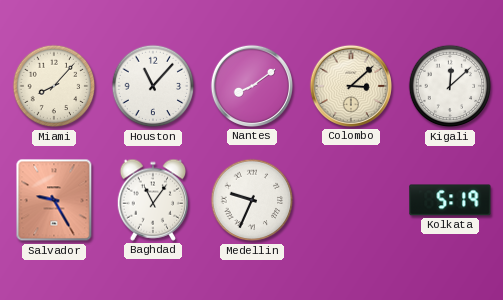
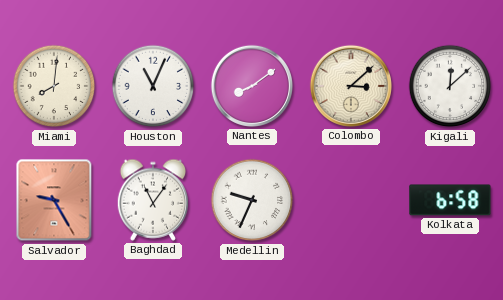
Miami: 8:07 -> 8:01 (54, 86)
Houston: 11:07 -> 11:04 (153, 86)
Kolkata: 5:19 -> 6:58 (450, 200)
